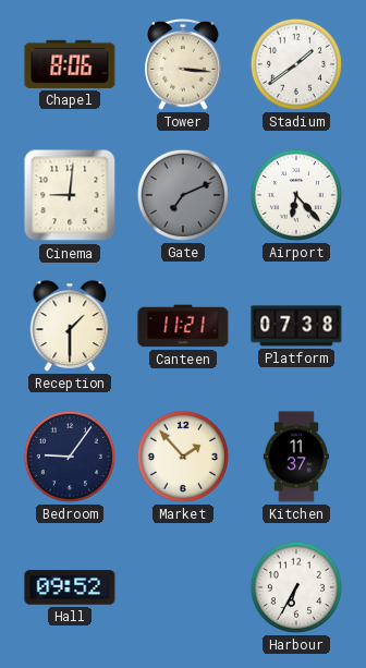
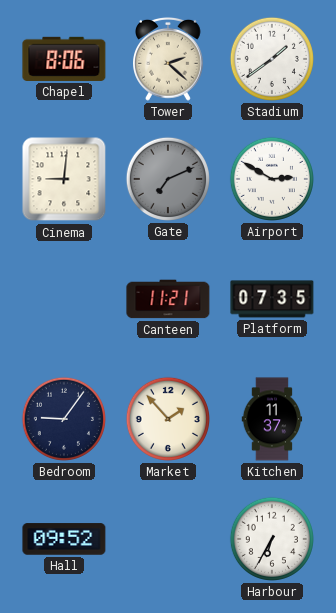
Tower: 3:16 -> 2:22 (169, 59)
Airport: 6:23 -> 2:50 (272, 179)
Reception: 1:30 -> none (70, 326)
Platform: 07:38 -> 07:35 (272, 299)
